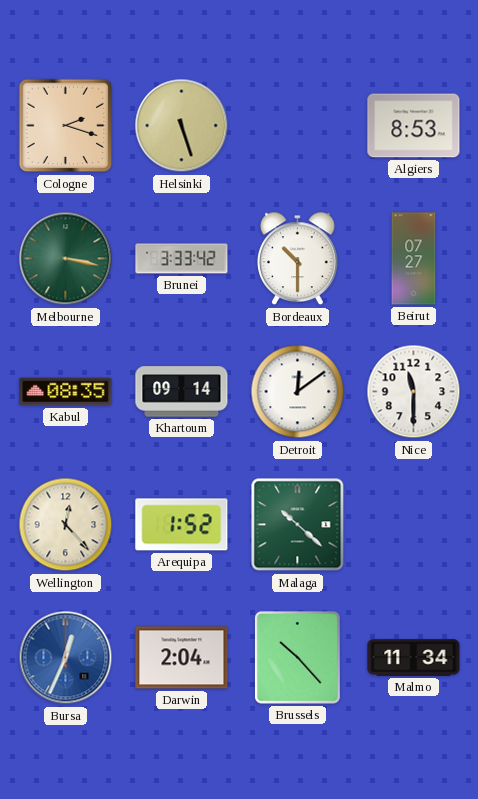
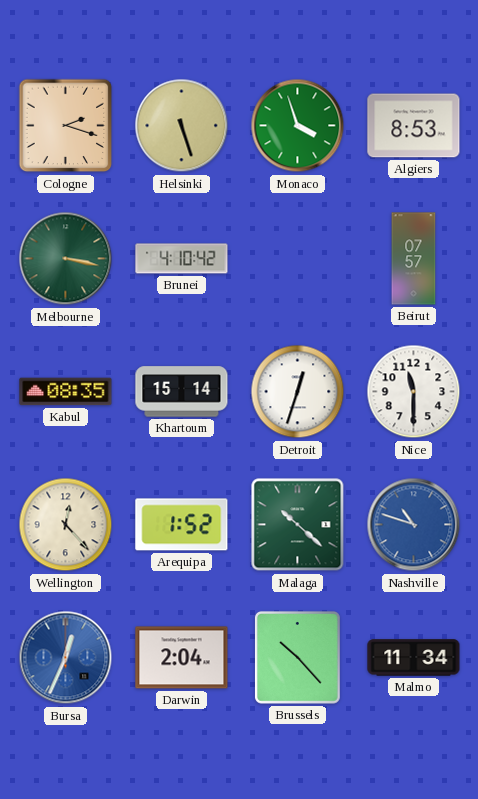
Monaco: none -> 3:57 (298, 126)
Brunei: 3:33 -> 4:10 (182, 259)
Bordeaux: 10:30 -> none (298, 259)
Beirut: 07:27 -> 07:57 (414, 259)
Khartoum: 09:14 -> 15:14 (182, 392)
Detroit: 12:09 -> 12:33 (298, 392)
Nashville: none -> 10:48 (414, 525)
